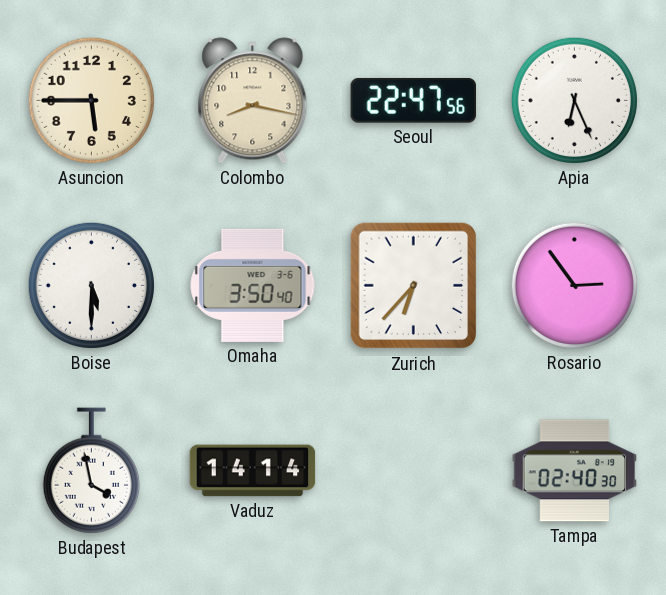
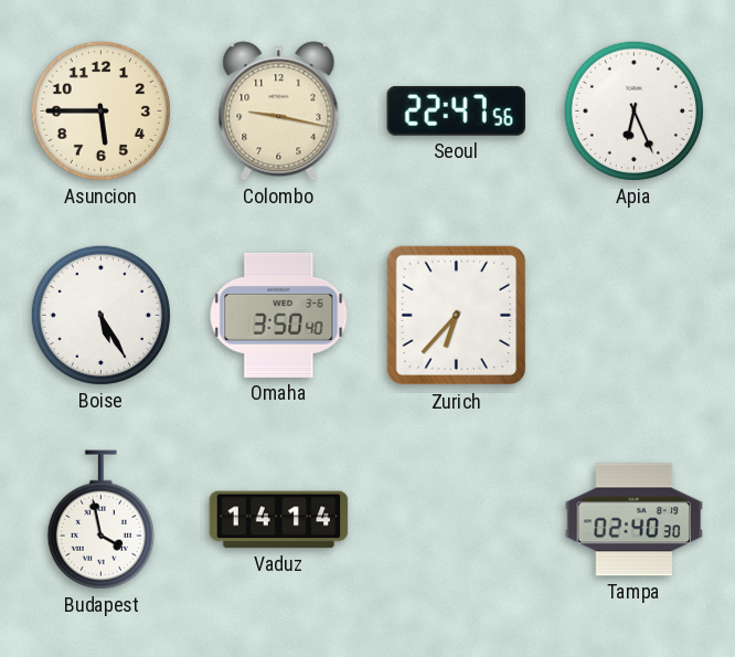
Colombo: 8:17 -> 9:17 (279, 112)
Boise: 5:30 -> 5:25 (100, 315)
Rosario: 2:54 -> none (574, 285)
